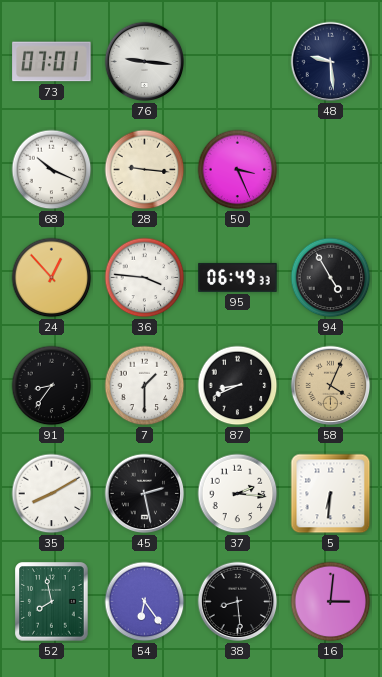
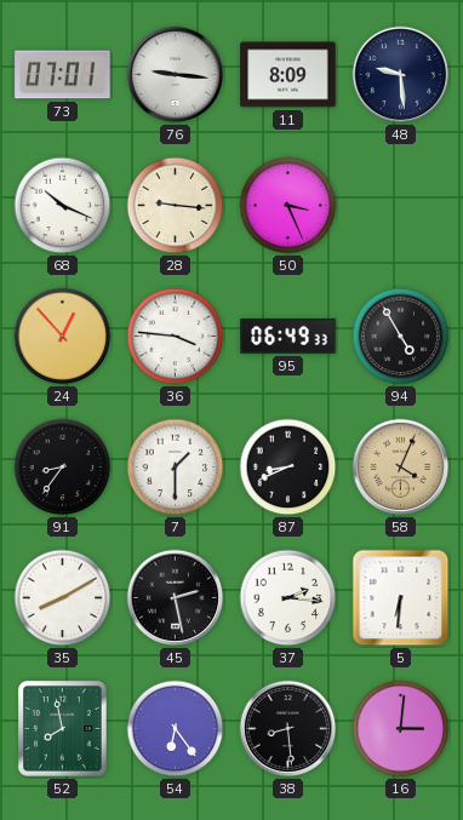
11: none -> 8:09 (288, 75)
